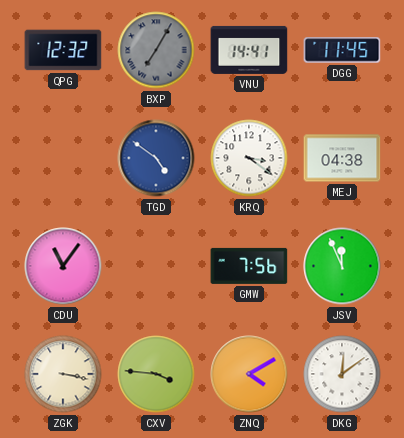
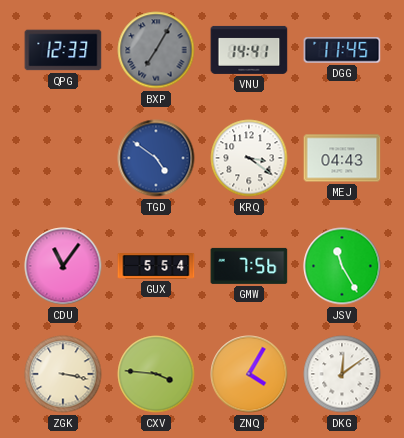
QPG: 12:32 -> 12:33 (63, 50)
MEJ: 04:38 -> 04:43 (342, 158)
GUX: none -> 5:54 (156, 267)
JSV: 11:56 -> 11:25 (342, 266)
ZNQ: 4:10 -> 4:05 (249, 374)
